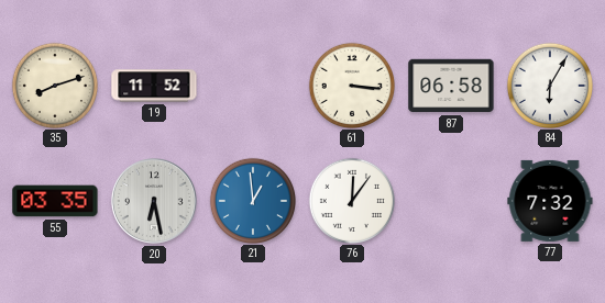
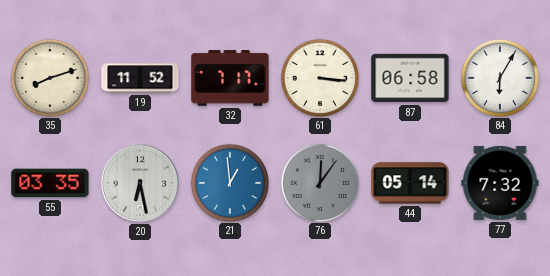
32: none -> 7:17 (230, 78)
76 dial: white -> grey (319, 182)
44: none -> 05:14 (410, 183)
